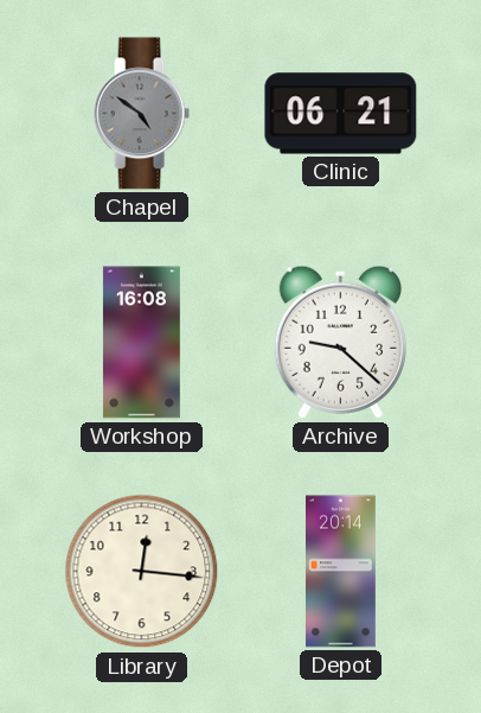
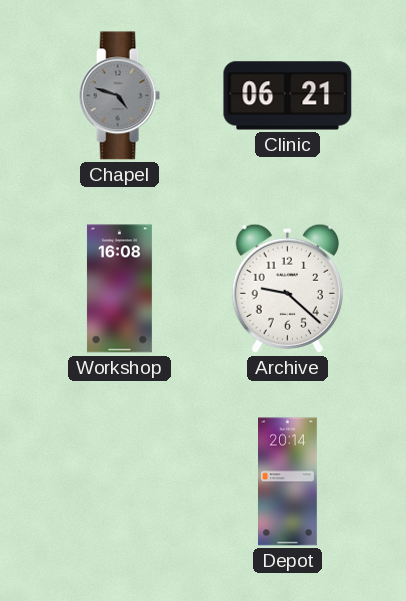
Chapel: 4:51 -> 4:48 (119, 96)
Library: 12:16 -> none (142, 572)
